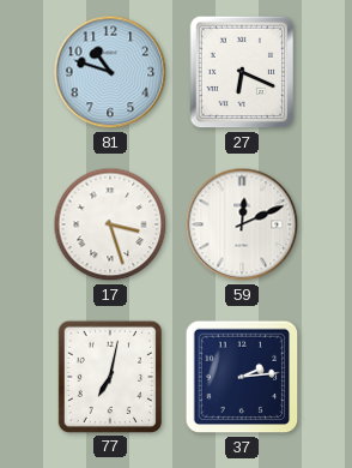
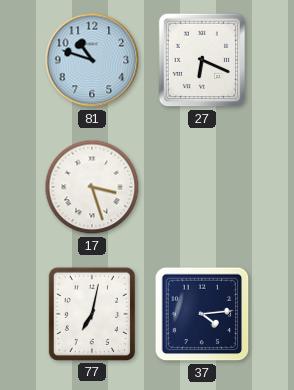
59: 12:11 -> none (242, 224)
37: 2:14 -> 4:14 (202, 314)
